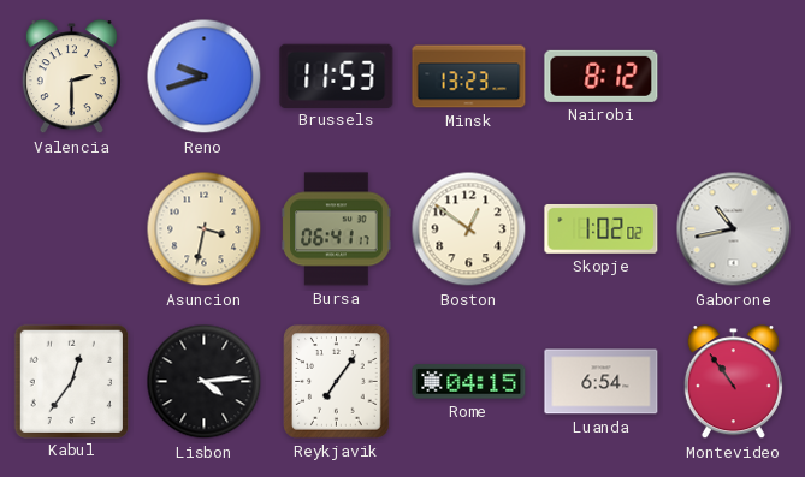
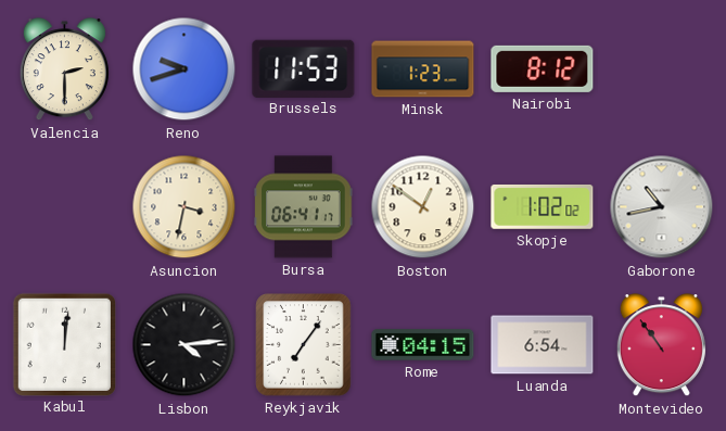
Minsk: 13:23 -> 1:23 (423, 69)
Kabul: 12:36 -> 12:01 (64, 344)
